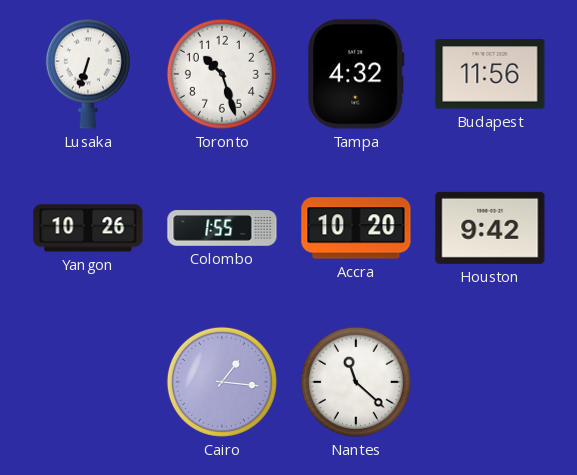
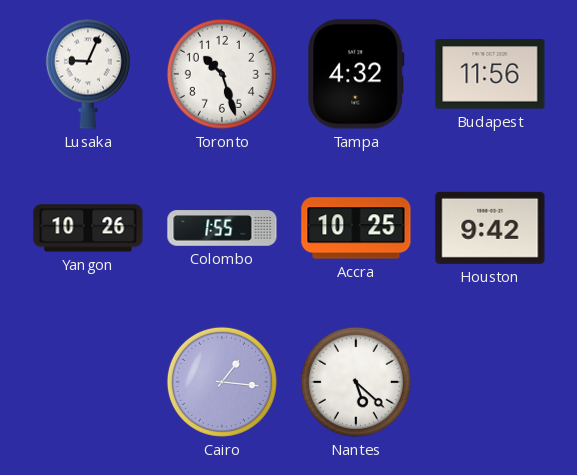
Lusaka: 6:33 -> 9:04 (88, 74)
Accra: 10:20 -> 10:25 (356, 228)
Nantes: 11:22 -> 5:22 (356, 382)
